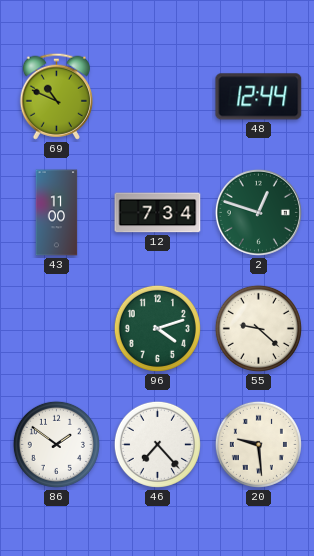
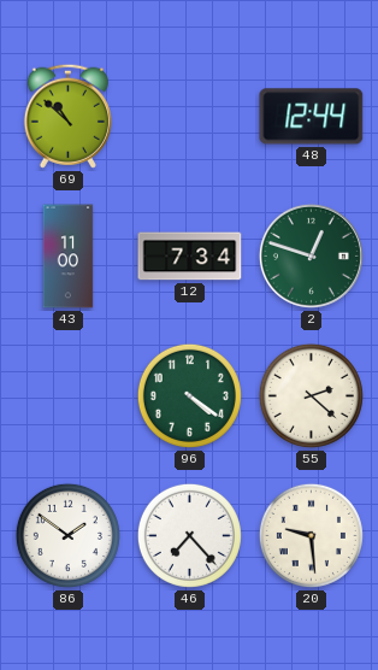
69: 10:49 -> 10:52 (67, 116)
96: 4:12 -> 4:21 (189, 395)
55: 9:22 -> 2:22 (311, 395)
